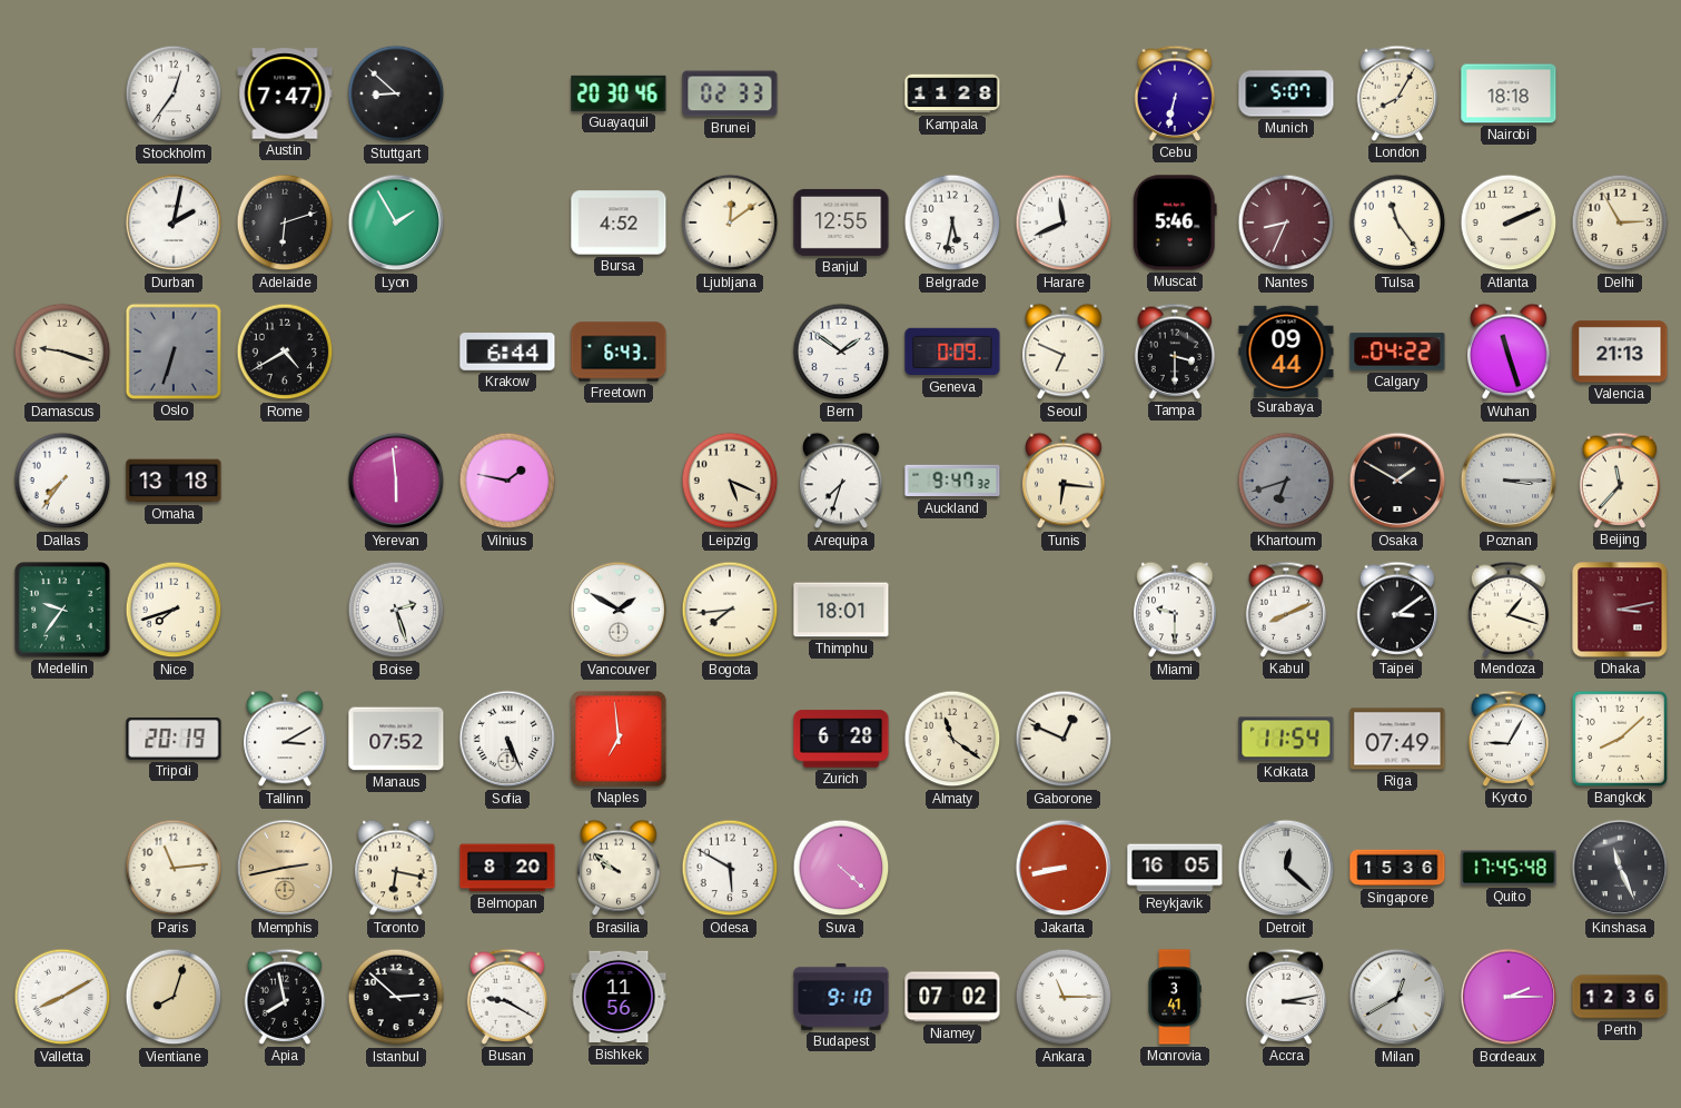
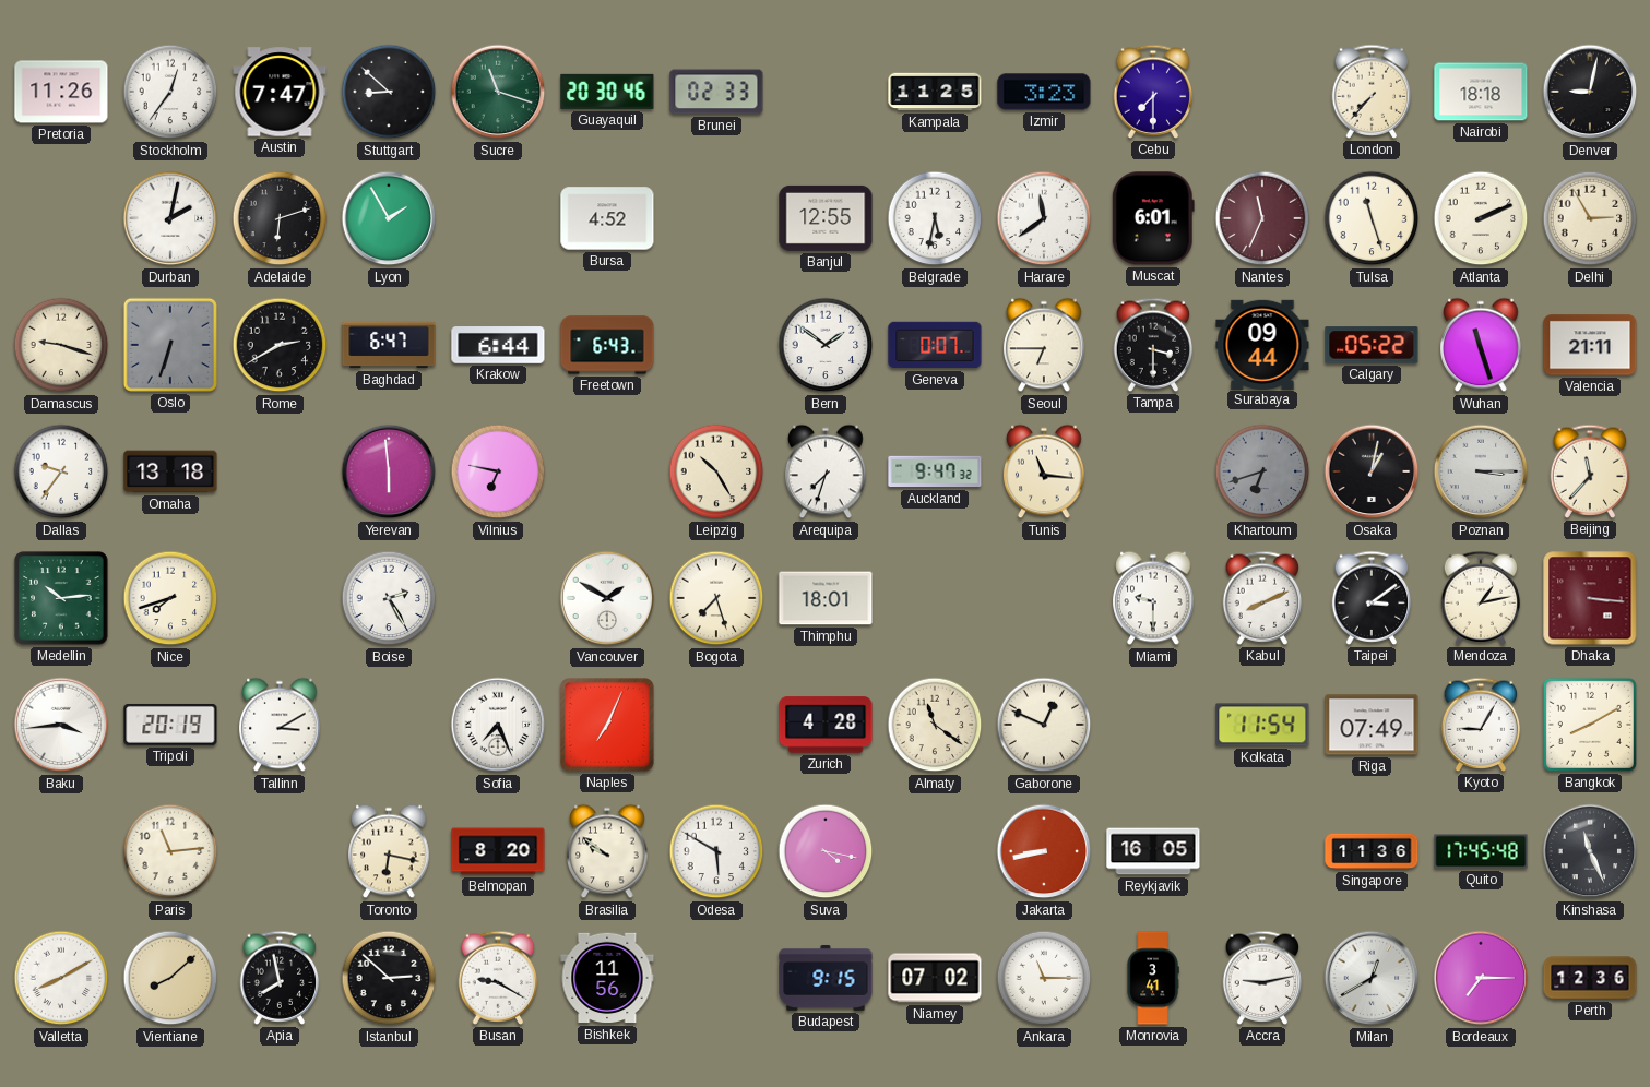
Pretoria: none -> 11:26 (61, 92)
Sucre: none -> 11:18 (498, 92)
Kampala: 11:28 -> 11:25 (935, 92)
Izmir: none -> 3:23 (1044, 92)
Cebu: 6:32 -> 7:30 (1153, 92)
Munich: 5:07 -> none (1286, 93)
London: 8:05 -> 7:37 (1372, 92)
Denver: none -> 9:02 (1590, 92)
Ljubljana: 12:09 -> none (730, 222)
Harare: 11:41 -> 11:39 (1044, 218)
Muscat: 5:46 -> 6:01 (1153, 218)
Nantes: 8:34 -> 11:34 (1262, 218)
Tulsa: 11:24 -> 11:27 (1372, 218)
Rome: 4:40 -> 2:40 (280, 345)
Baghdad: none -> 6:47 (389, 345)
Geneva: 0:09 -> 0:07 (935, 345)
Seoul: 6:49 -> 6:45 (1044, 345)
Calgary: 04:22 -> 05:22 (1372, 345)
Valencia: 21:13 -> 21:11 (1590, 345)
Dallas: 7:36 -> 9:36 (61, 471)
Vilnius: 1:47 -> 6:47 (498, 471)
Leipzig: 5:19 -> 10:25 (716, 471)
Tunis: 6:16 -> 11:16 (1044, 471)
Osaka: 1:50 -> 1:02 (1372, 471)
Medellin: 9:36 -> 10:14 (61, 598)
Boise: 2:27 -> 2:25 (389, 598)
Bogota: 7:44 -> 7:27 (716, 598)
Mendoza: 1:18 -> 1:13 (1481, 598)
Dhaka: 3:13 -> 3:16 (1590, 598)
Baku: none -> 3:44 (61, 725)
Manaus: 07:52 -> none (396, 739)
Sofia: 5:26 -> 7:26 (498, 725)
Naples: 6:59 -> 7:04 (607, 725)
Zurich: 6:28 -> 4:28 (826, 725)
Bangkok: 8:08 -> 8:10 (1590, 725)
Memphis: 2:43 -> none (285, 868)
Suva: 4:22 -> 4:17 (826, 851)
Detroit: 12:22 -> none (1286, 868)
Singapore: 15:36 -> 11:36 (1372, 851)
Vientiane: 8:03 -> 8:08 (170, 978)
Budapest: 9:10 -> 9:15 (826, 978)
Accra: 3:13 -> 9:13 (1262, 978)
Bordeaux: 2:15 -> 7:15 (1481, 978)
